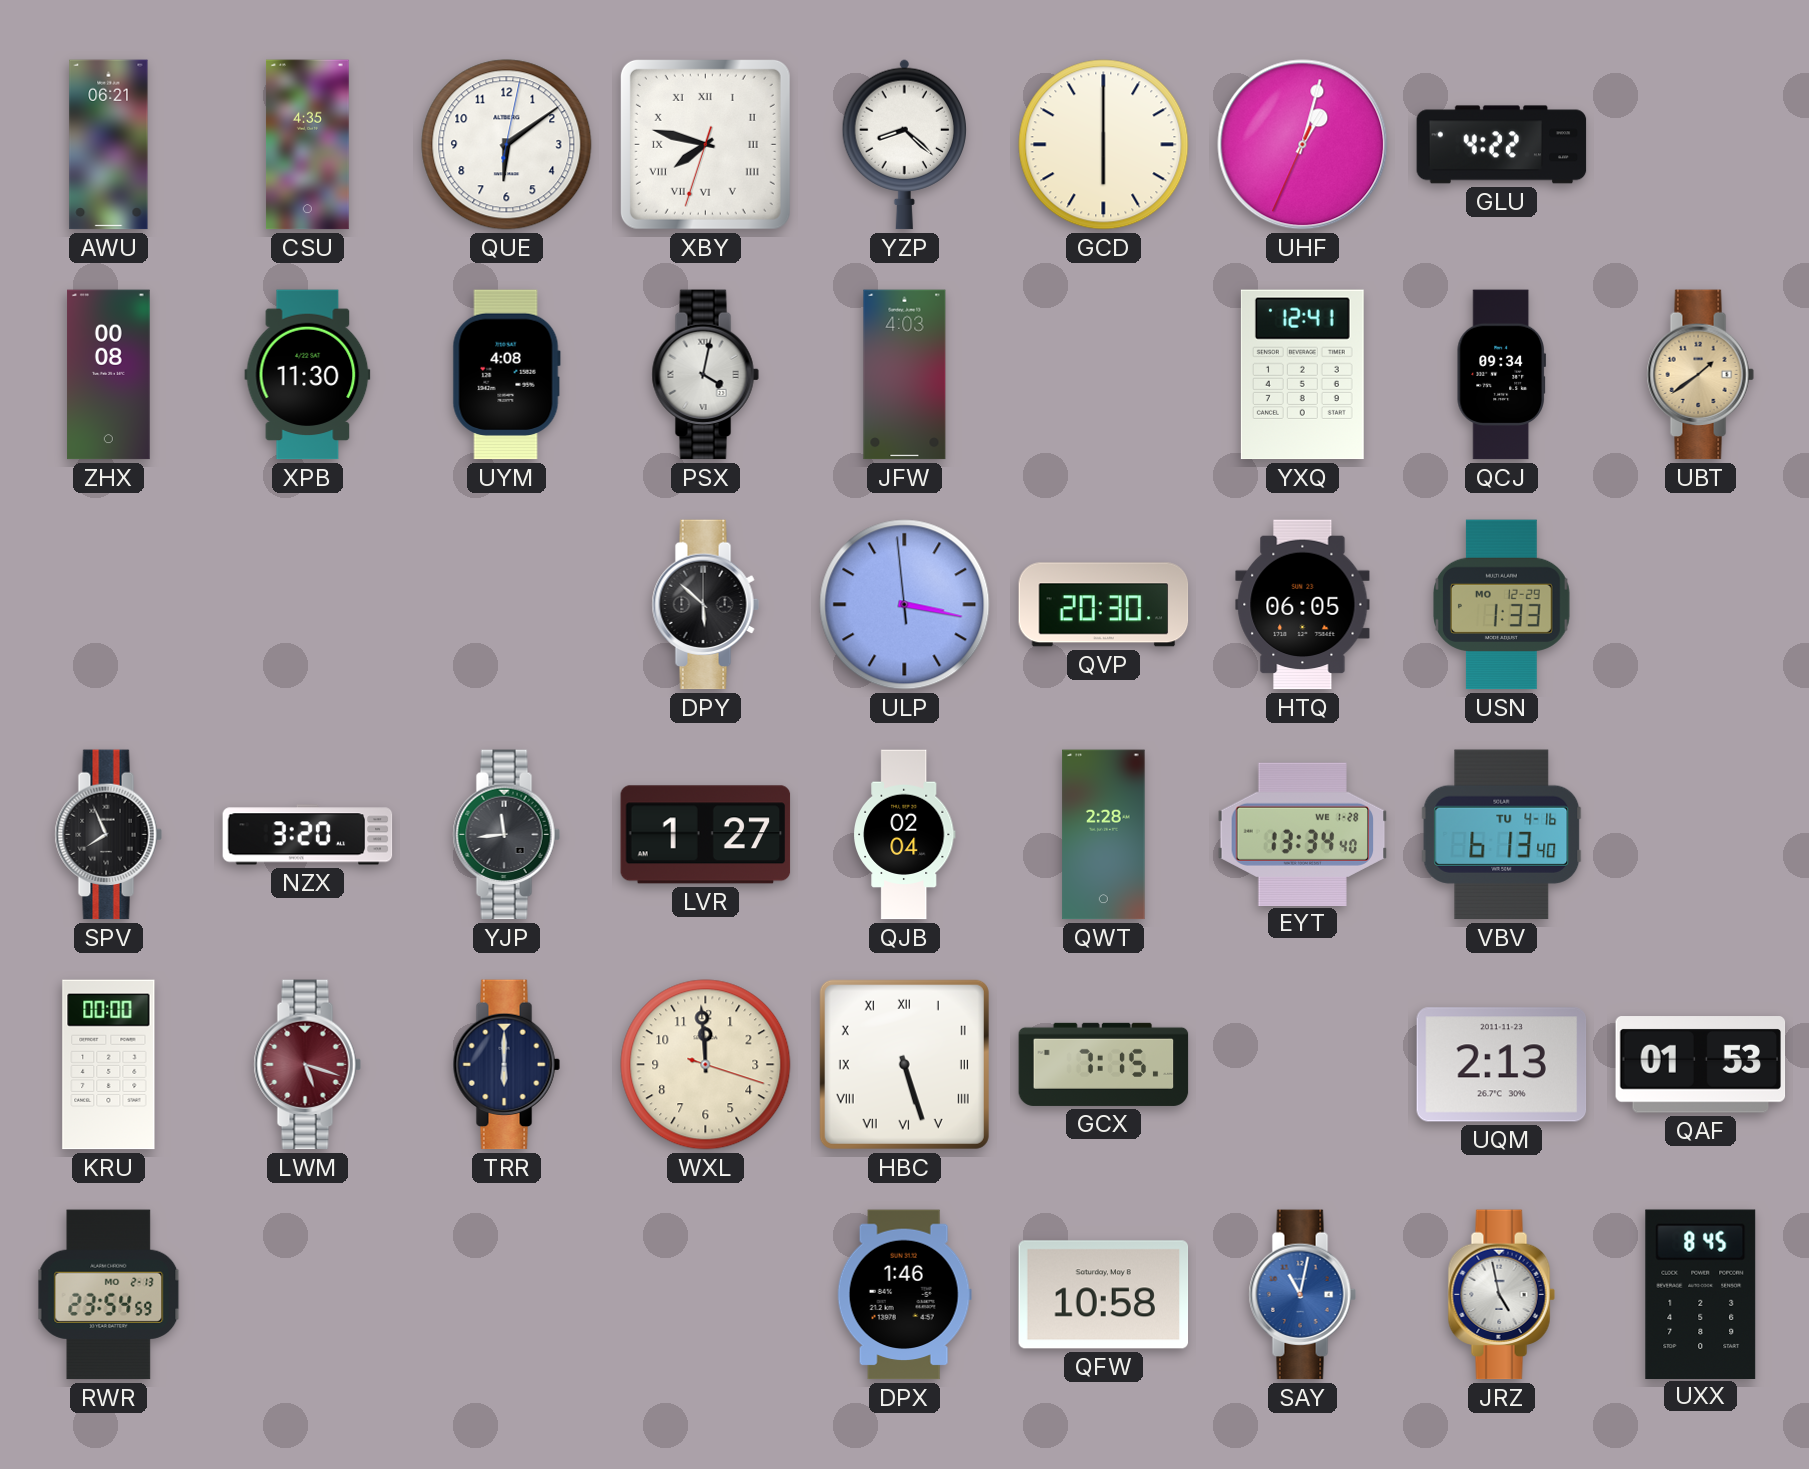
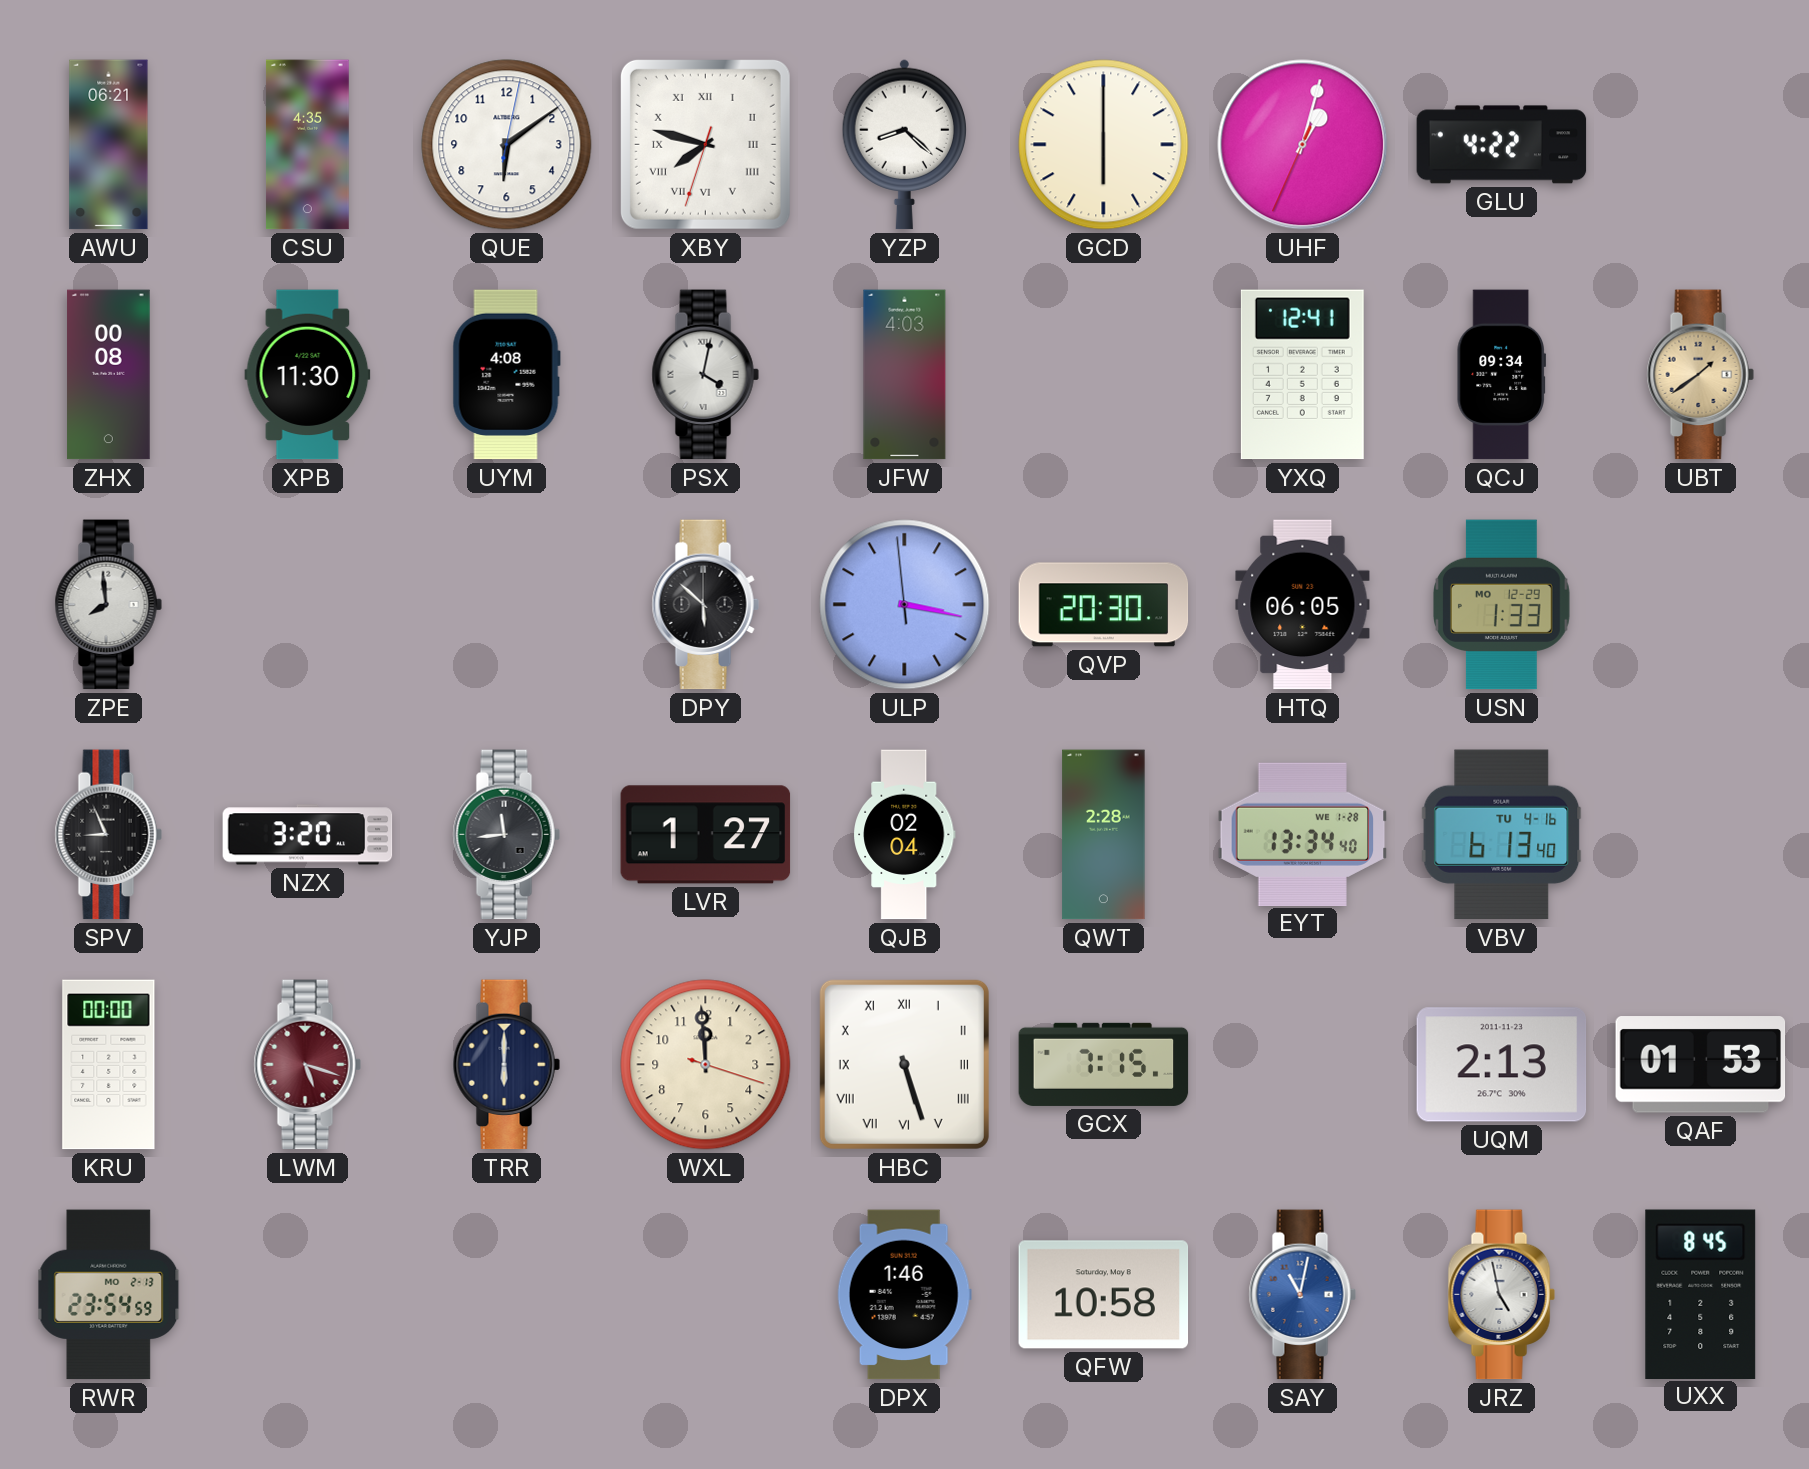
ZPE: none -> 7:59 (108, 605)
SPV: 7:56 -> 8:56 (108, 835)
